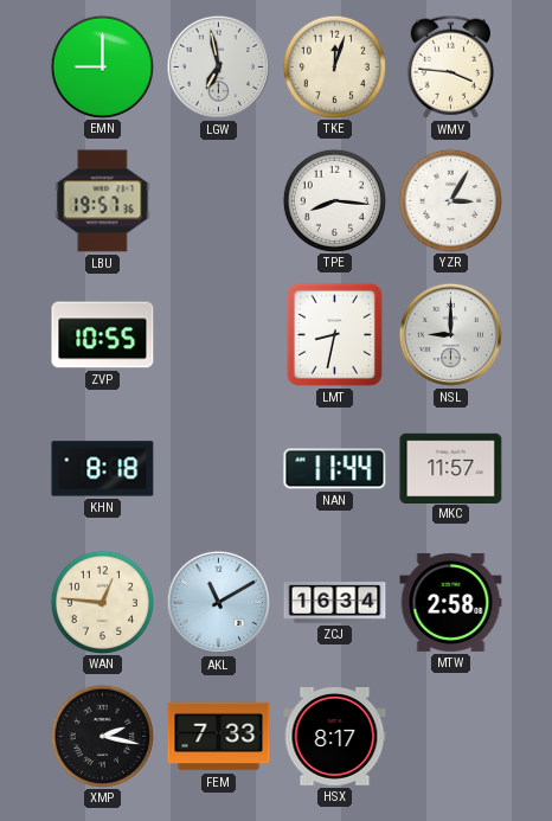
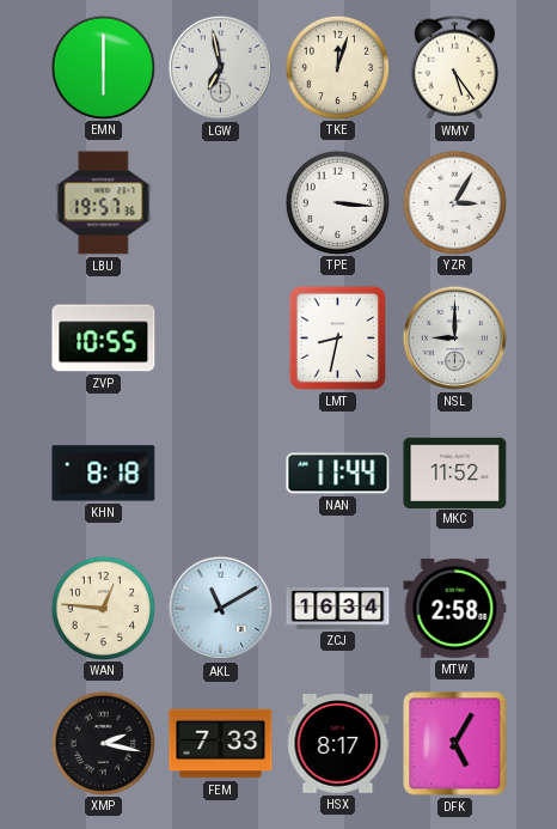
EMN: 9:00 -> 6:00 (103, 67)
WMV: 3:46 -> 5:24 (454, 67)
TPE: 8:16 -> 3:16 (337, 202)
MKC: 11:57 -> 11:52 (455, 473)
DFK: none -> 5:05 (455, 744)
